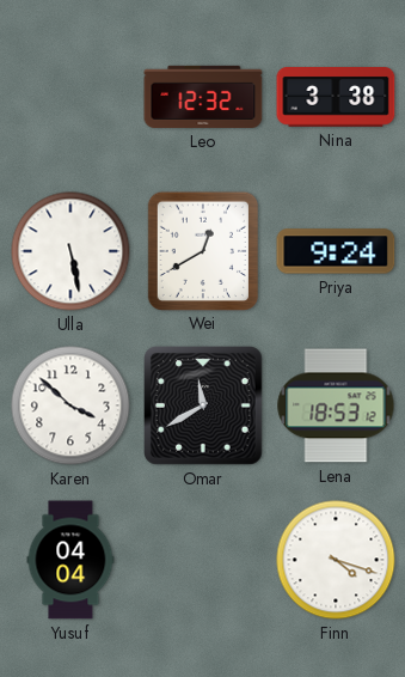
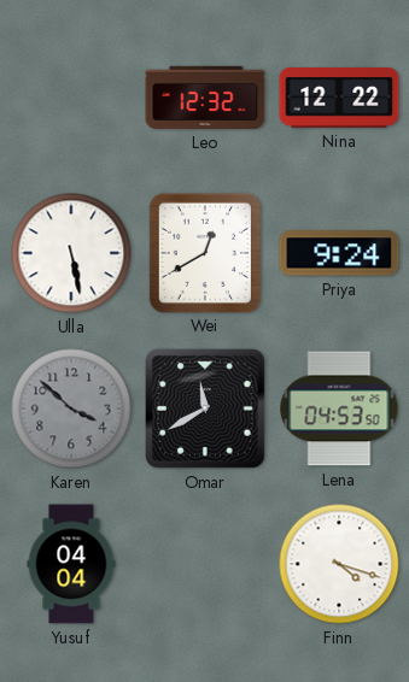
Nina: 3:38 -> 12:22 (339, 98)
Karen dial: white -> grey (71, 408)
Lena: 18:53 -> 04:53 (339, 408)
